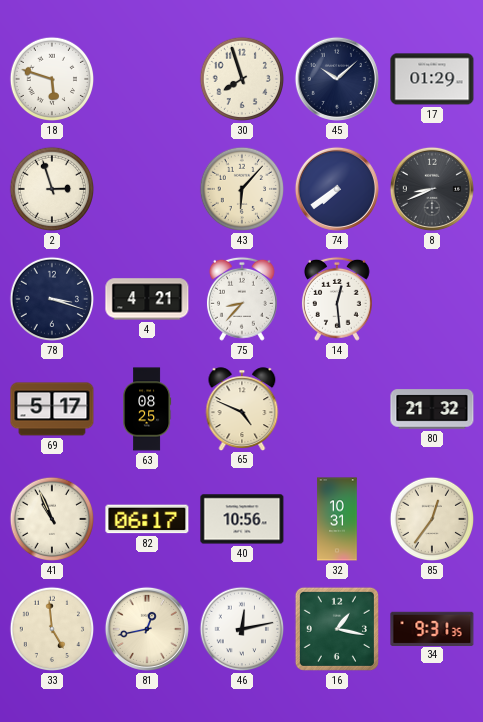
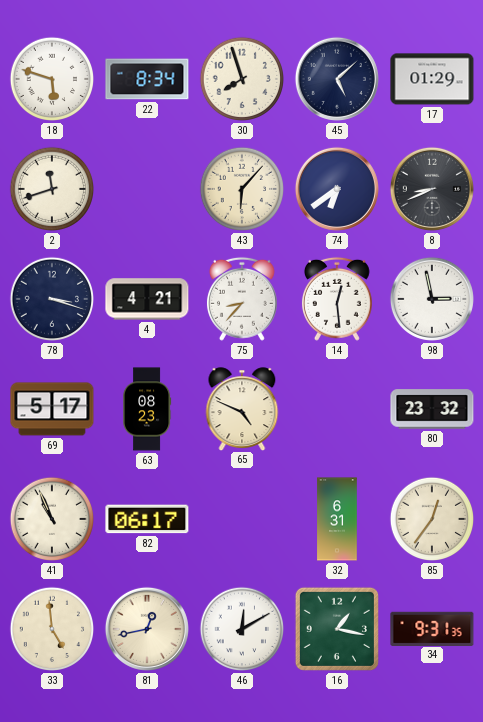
22: none -> 8:34 (147, 79)
45: 10:08 -> 5:08 (337, 79)
2: 2:57 -> 11:42 (52, 189)
74: 7:39 -> 6:39 (337, 189)
98: none -> 2:58 (432, 299)
63: 08:25 -> 08:23 (148, 409)
80: 21:32 -> 23:32 (432, 409)
40: 10:56 -> none (242, 519)
32: 10:31 -> 6:31 (337, 519)
46: 12:13 -> 12:10 (242, 629)
